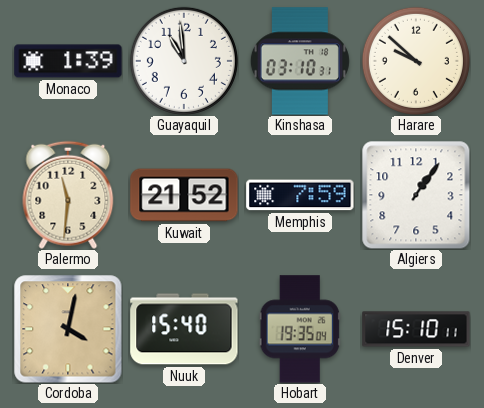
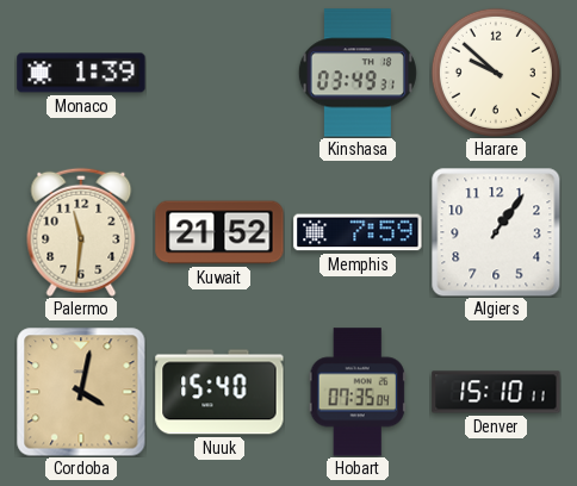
Guayaquil: 10:59 -> none (184, 61)
Kinshasa: 03:10 -> 03:49 (358, 73)
Hobart: 19:35 -> 07:35 (358, 392)
